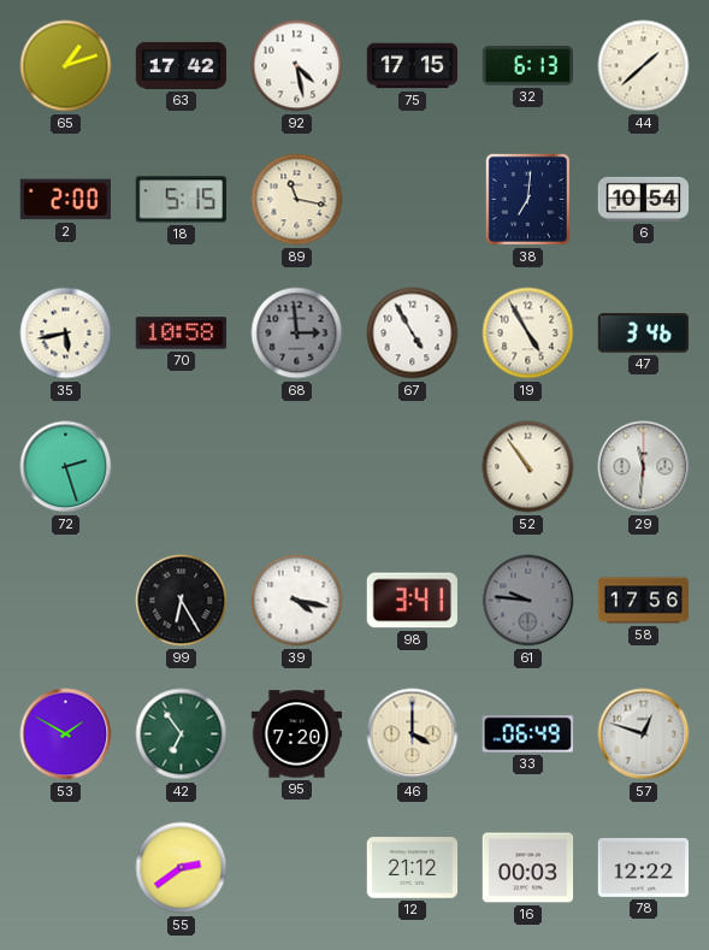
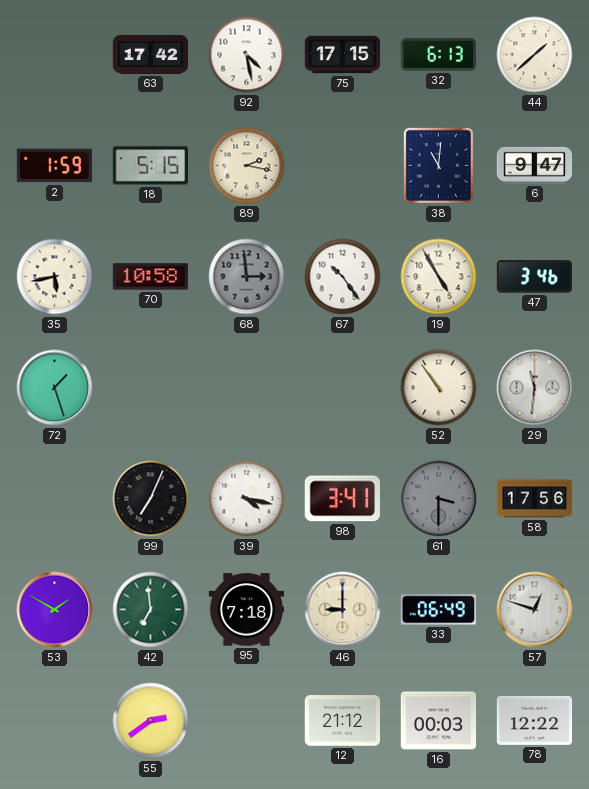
65: 1:12 -> none (66, 66)
2: 2:00 -> 1:59 (54, 166)
89: 11:17 -> 2:17 (247, 166)
38: 7:01 -> 11:01 (438, 165)
6: 10:54 -> 9:47 (535, 165)
67: 4:55 -> 10:24 (343, 277)
72: 2:27 -> 1:27 (55, 388)
99: 6:25 -> 7:04 (151, 499)
61: 9:46 -> 3:30 (439, 499)
42: 6:54 -> 6:59 (151, 610)
95: 7:20 -> 7:18 (247, 610)
46: 4:00 -> 9:00 (343, 610)
